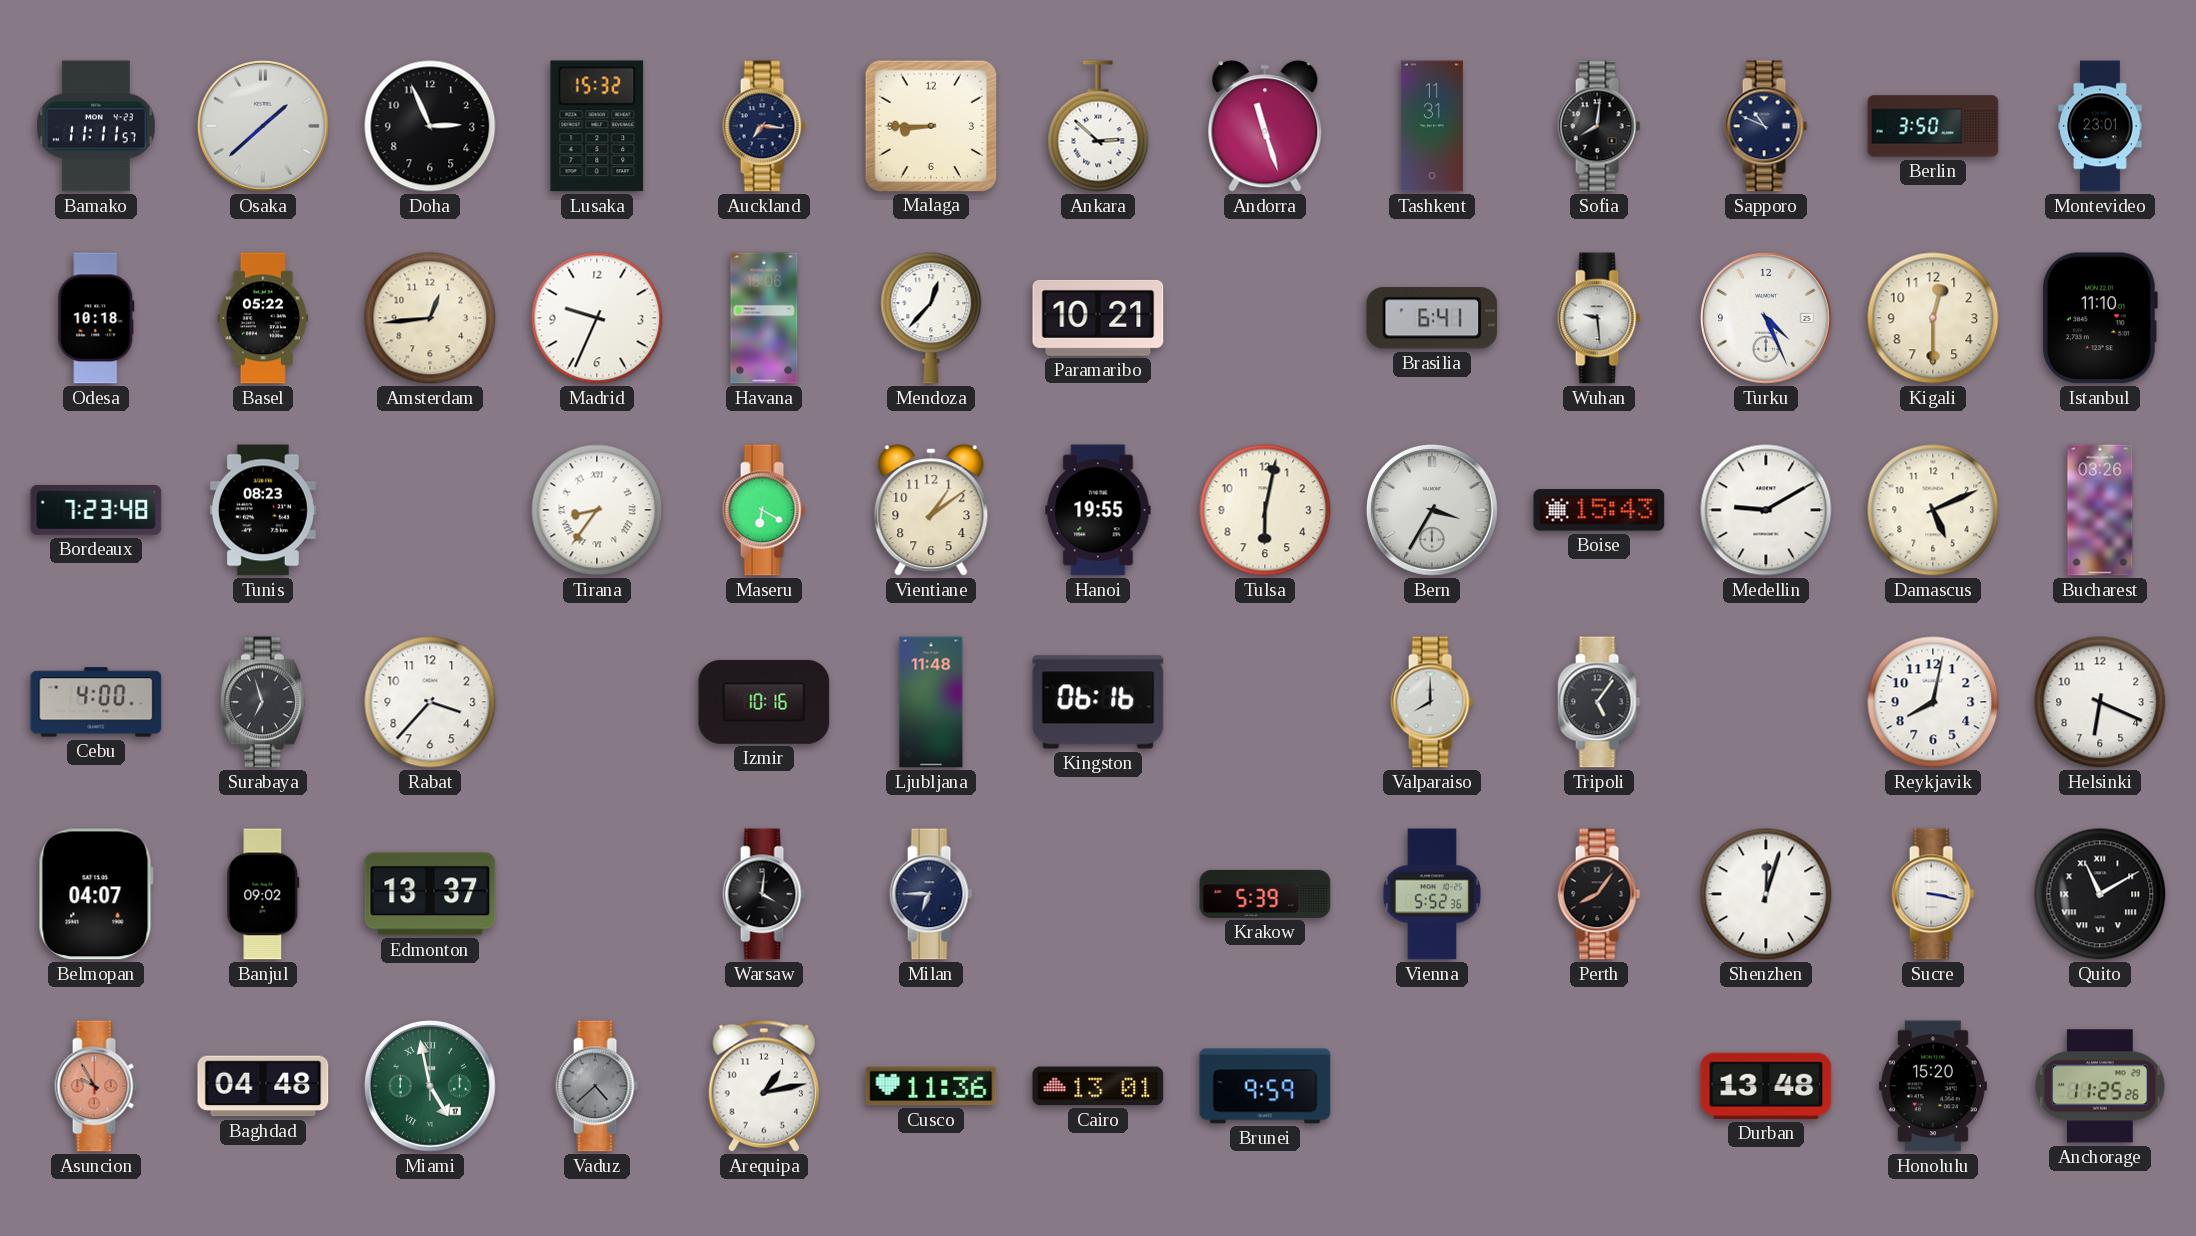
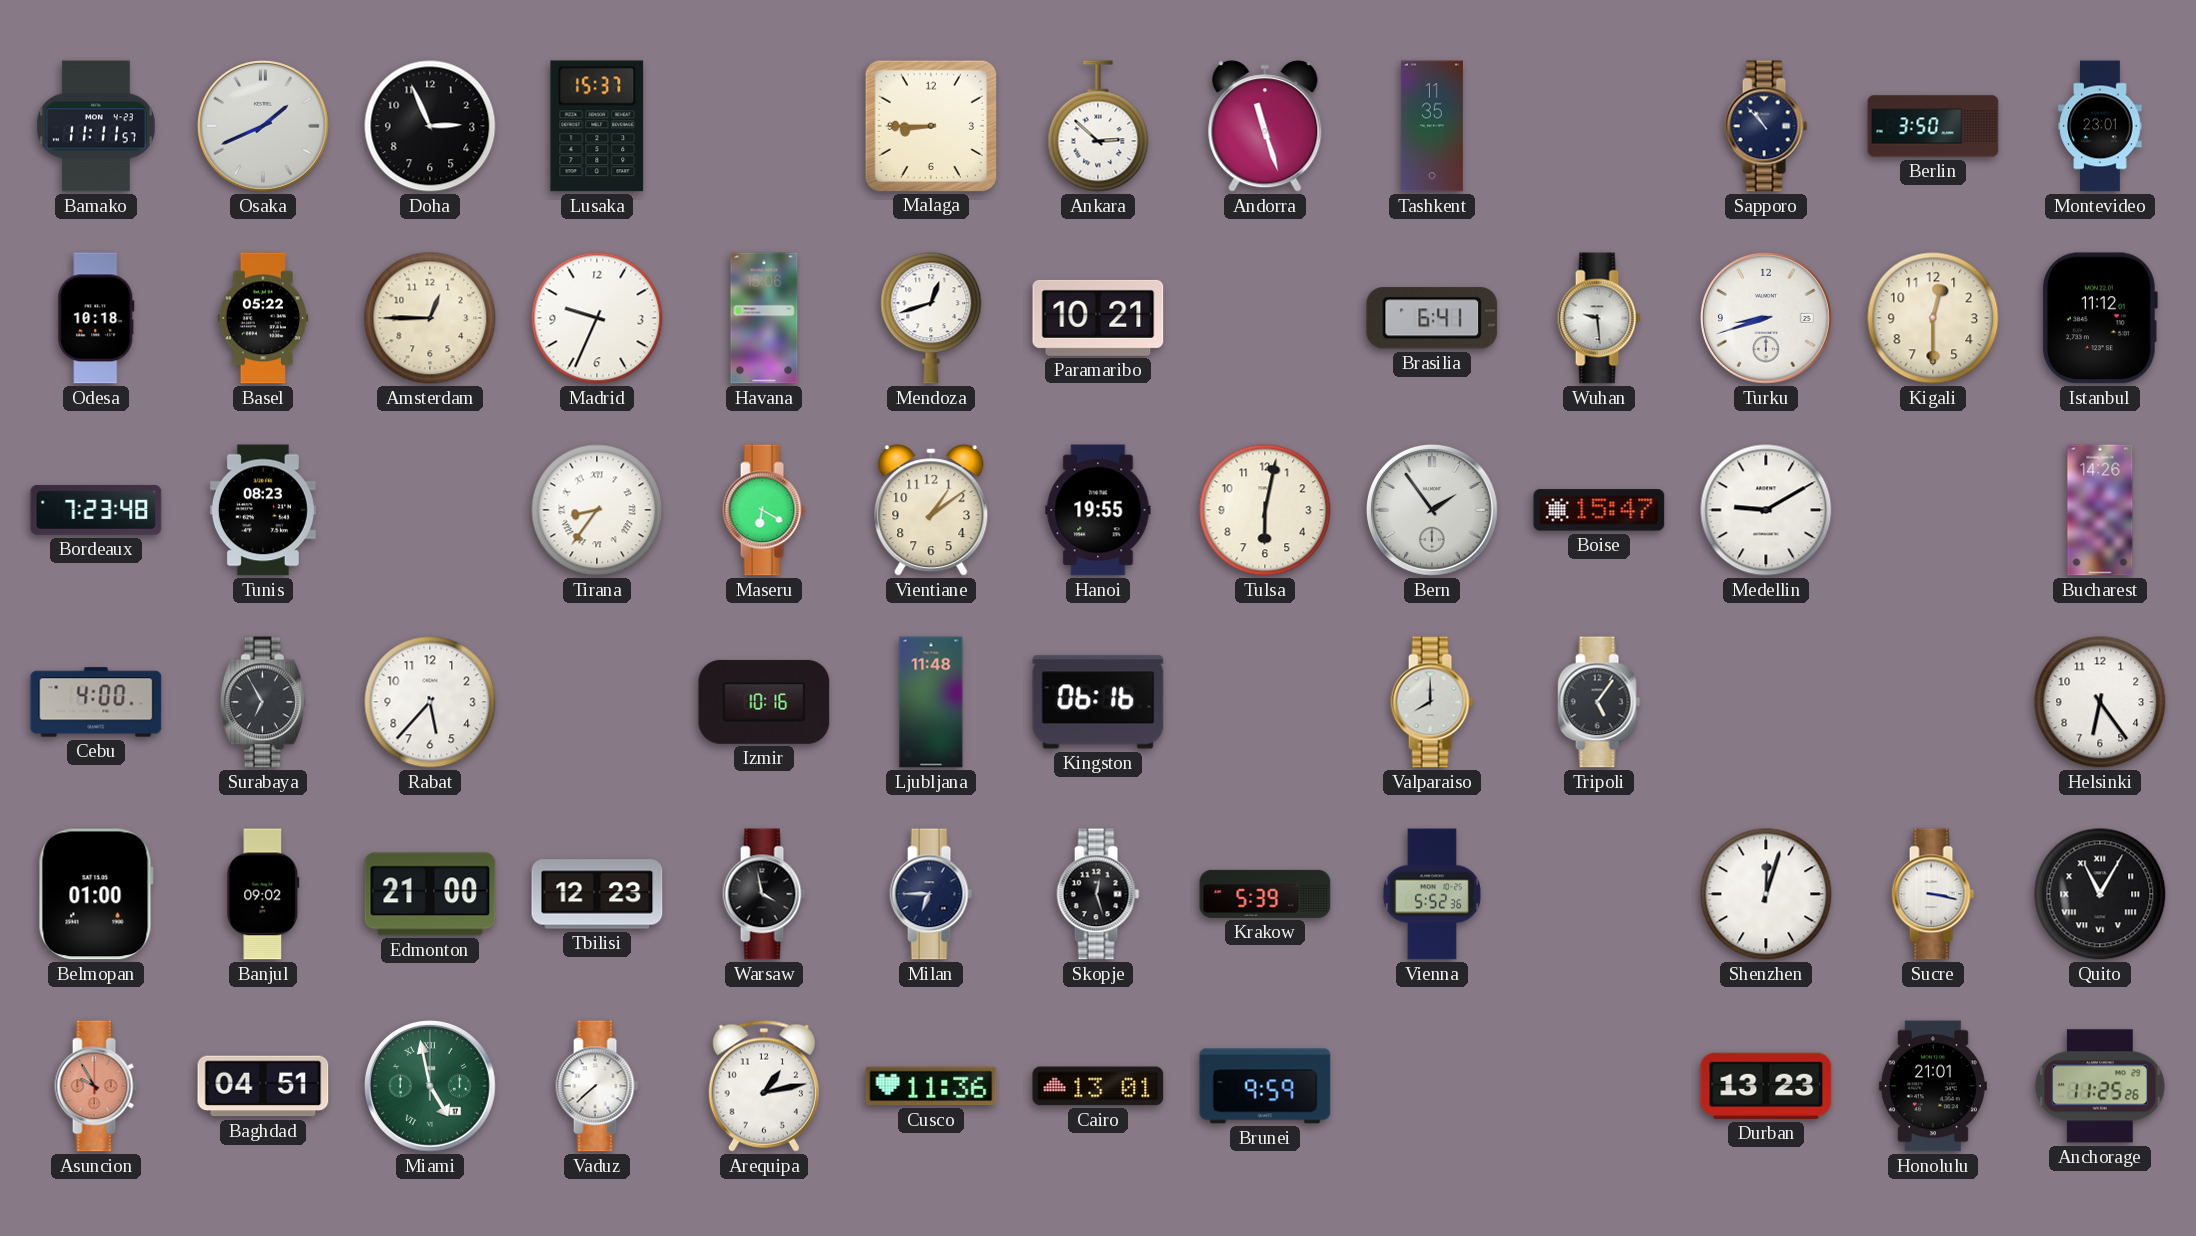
Osaka: 1:38 -> 1:41 (263, 126)
Lusaka: 15:32 -> 15:37 (597, 126)
Auckland: 7:16 -> none (764, 126)
Tashkent: 11:31 -> 11:35 (1432, 126)
Sofia: 8:01 -> none (1599, 126)
Sapporo: 10:49 -> 10:53 (1766, 126)
Amsterdam: 12:44 -> 12:45 (430, 318)
Mendoza: 12:37 -> 12:42 (931, 318)
Turku: 4:26 -> 8:42 (1766, 318)
Istanbul: 11:10 -> 11:12 (2099, 318)
Bern: 3:35 -> 1:54 (1432, 510)
Boise: 15:43 -> 15:47 (1599, 510)
Damascus: 5:11 -> none (1933, 510)
Bucharest: 03:26 -> 14:26 (2100, 510)
Surabaya: 6:57 -> 6:55 (263, 702)
Rabat: 3:37 -> 5:37 (430, 702)
Reykjavik: 8:02 -> none (1933, 702)
Helsinki: 6:19 -> 6:24 (2100, 702)
Belmopan: 04:07 -> 01:00 (96, 894)
Edmonton: 13:37 -> 21:00 (430, 894)
Tbilisi: none -> 12:23 (597, 894)
Warsaw: 4:01 -> 3:58 (764, 894)
Skopje: none -> 12:27 (1098, 894)
Perth: 8:06 -> none (1599, 894)
Quito: 11:10 -> 11:05 (2100, 894)
Baghdad: 04:48 -> 04:51 (263, 1086)
Vaduz: 4:38 -> 7:38 (597, 1086)
Vaduz dial: grey -> white (597, 1086)
Durban: 13:48 -> 13:23 (1766, 1086)
Honolulu: 15:20 -> 21:01 (1933, 1086)
